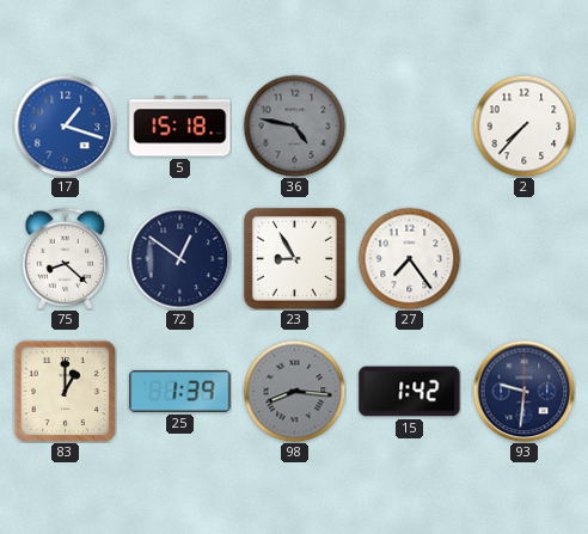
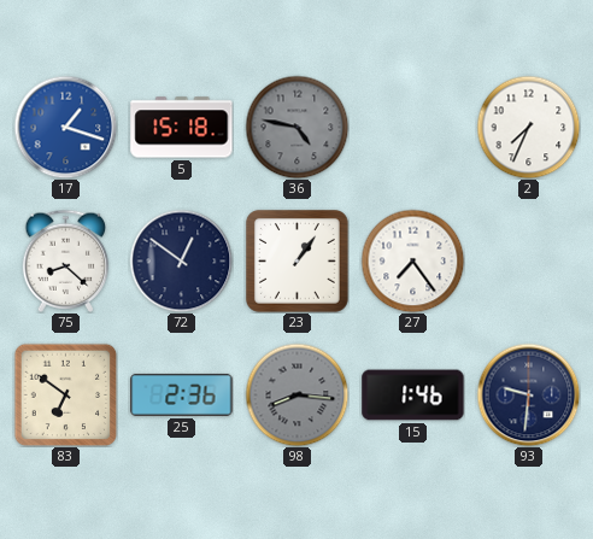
2: 7:37 -> 7:34 (528, 127)
23: 8:55 -> 1:06 (296, 260)
83: 1:00 -> 6:51 (65, 394)
25: 1:39 -> 2:36 (182, 394)
15: 1:42 -> 1:46 (413, 396)
